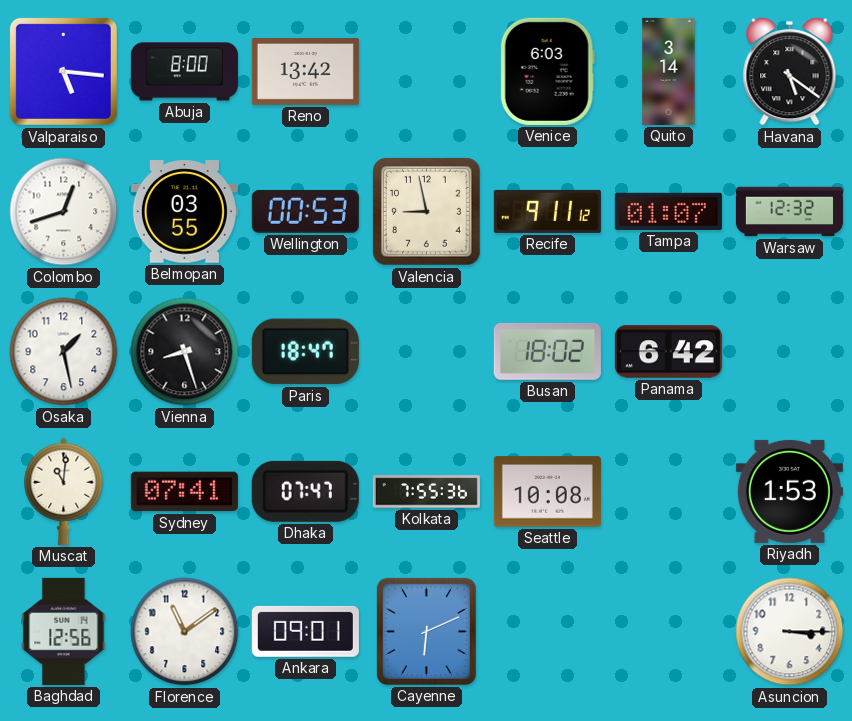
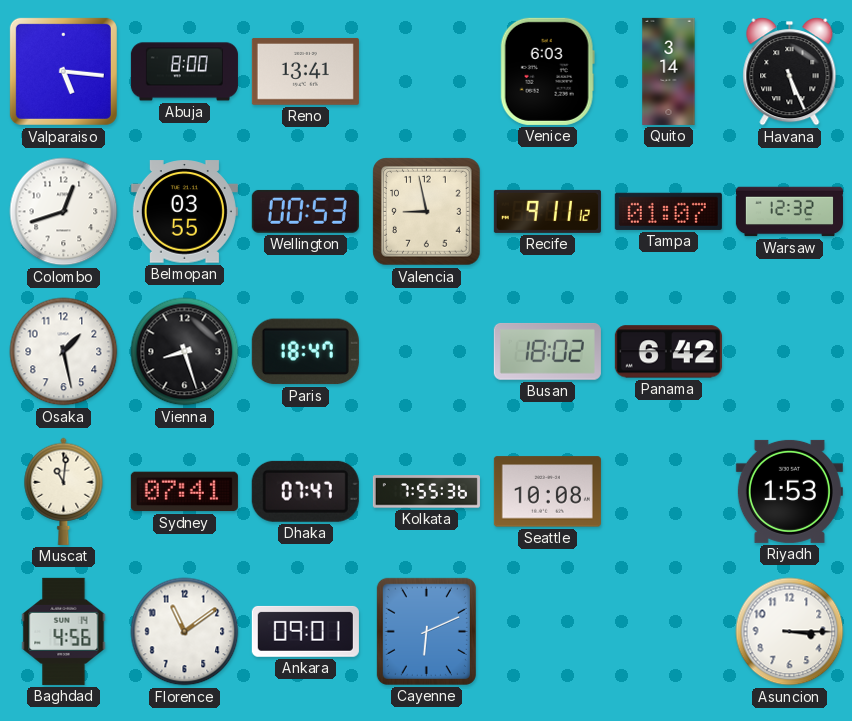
Reno: 13:42 -> 13:41 (305, 72)
Havana: 5:21 -> 5:26 (790, 72)
Baghdad: 12:56 -> 4:56 (64, 631)
